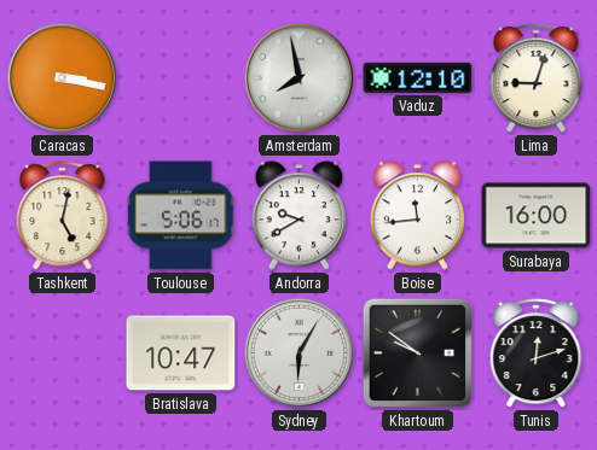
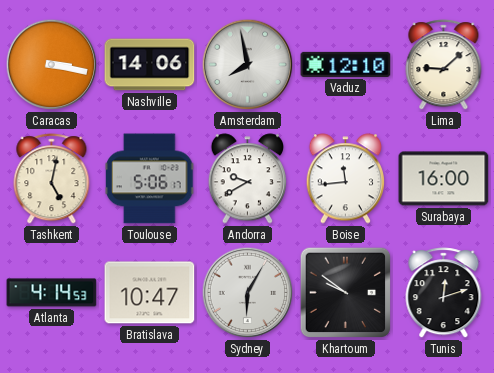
Nashville: none -> 14:06 (150, 65)
Lima: 9:03 -> 9:08 (444, 65)
Atlanta: none -> 4:14 (52, 293)
